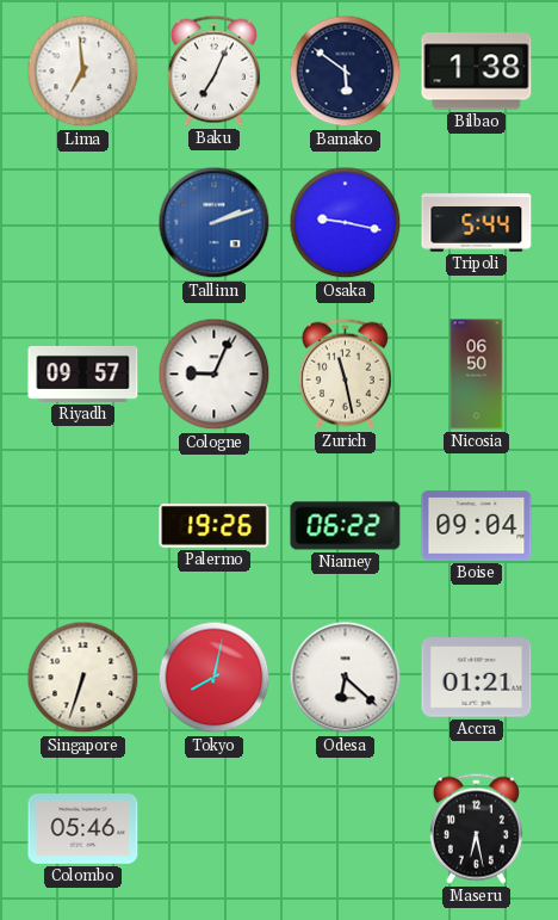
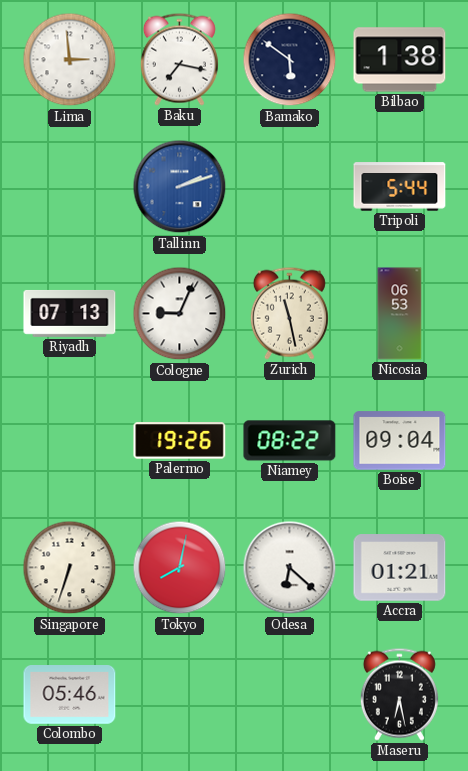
Lima: 6:59 -> 2:59 (70, 60)
Baku: 7:04 -> 7:17 (179, 59)
Osaka: 9:17 -> none (346, 223)
Riyadh: 09:57 -> 07:13 (70, 313)
Nicosia: 06:50 -> 06:53 (400, 314)
Niamey: 06:22 -> 08:22 (290, 441)
